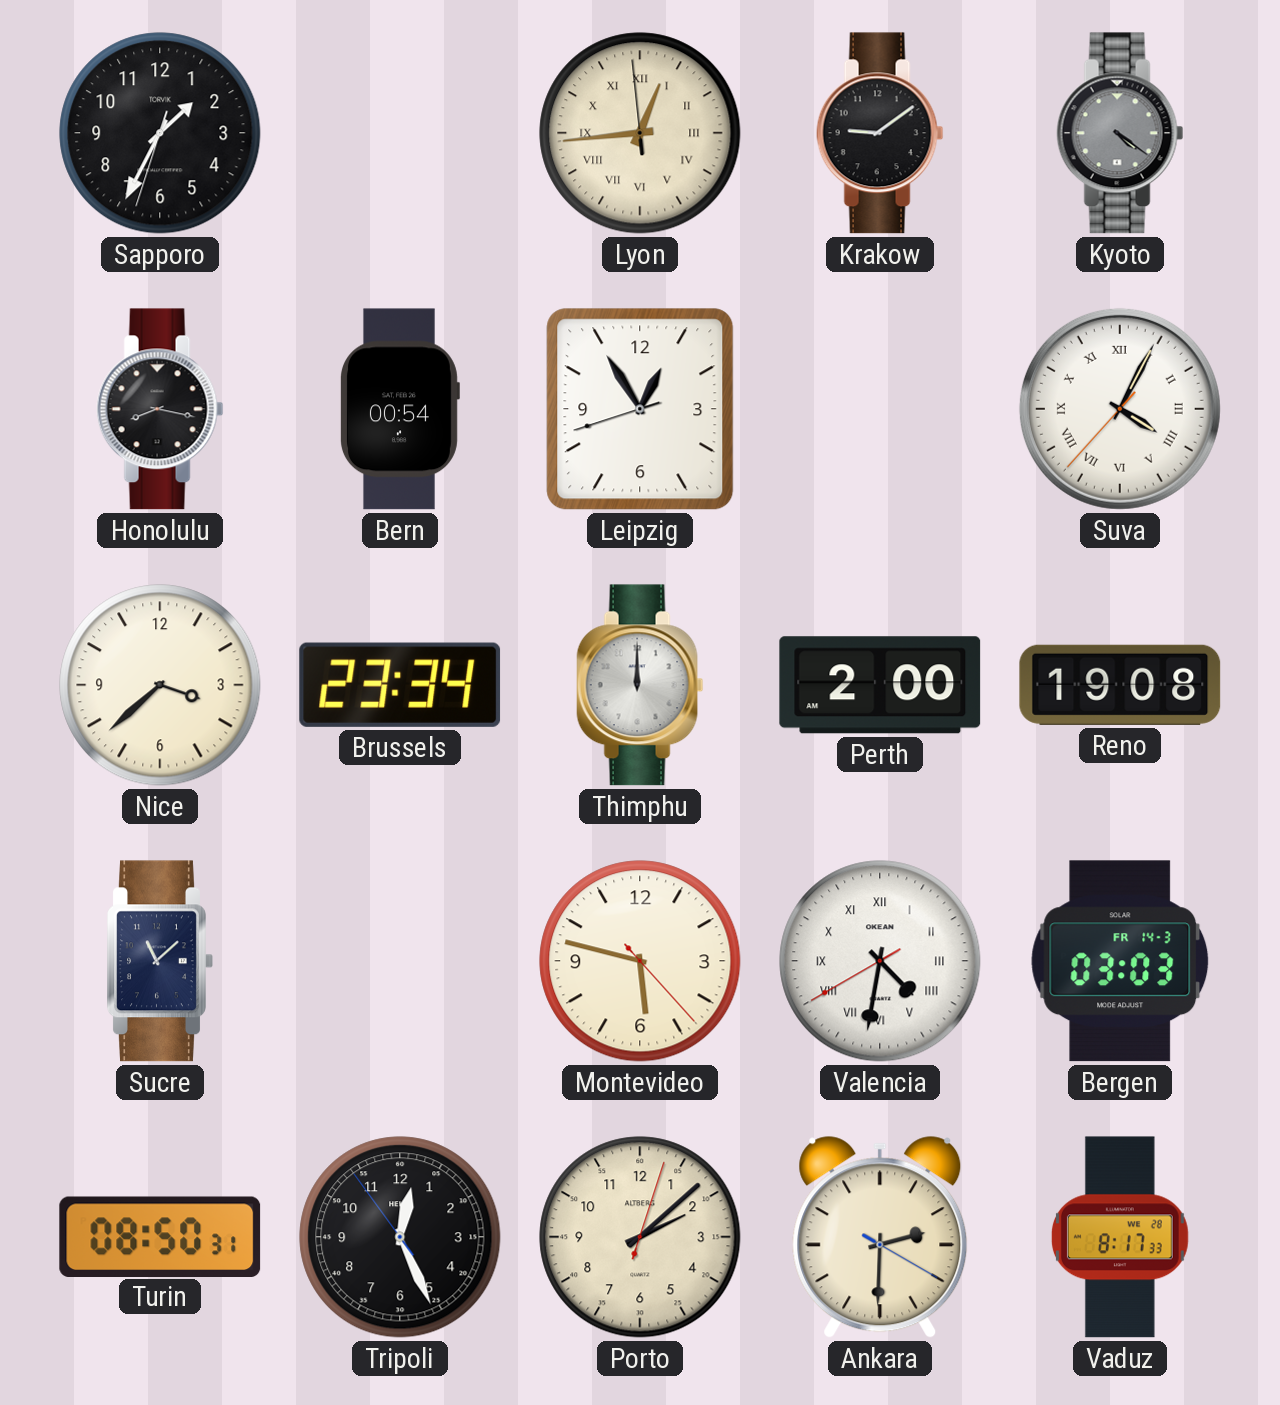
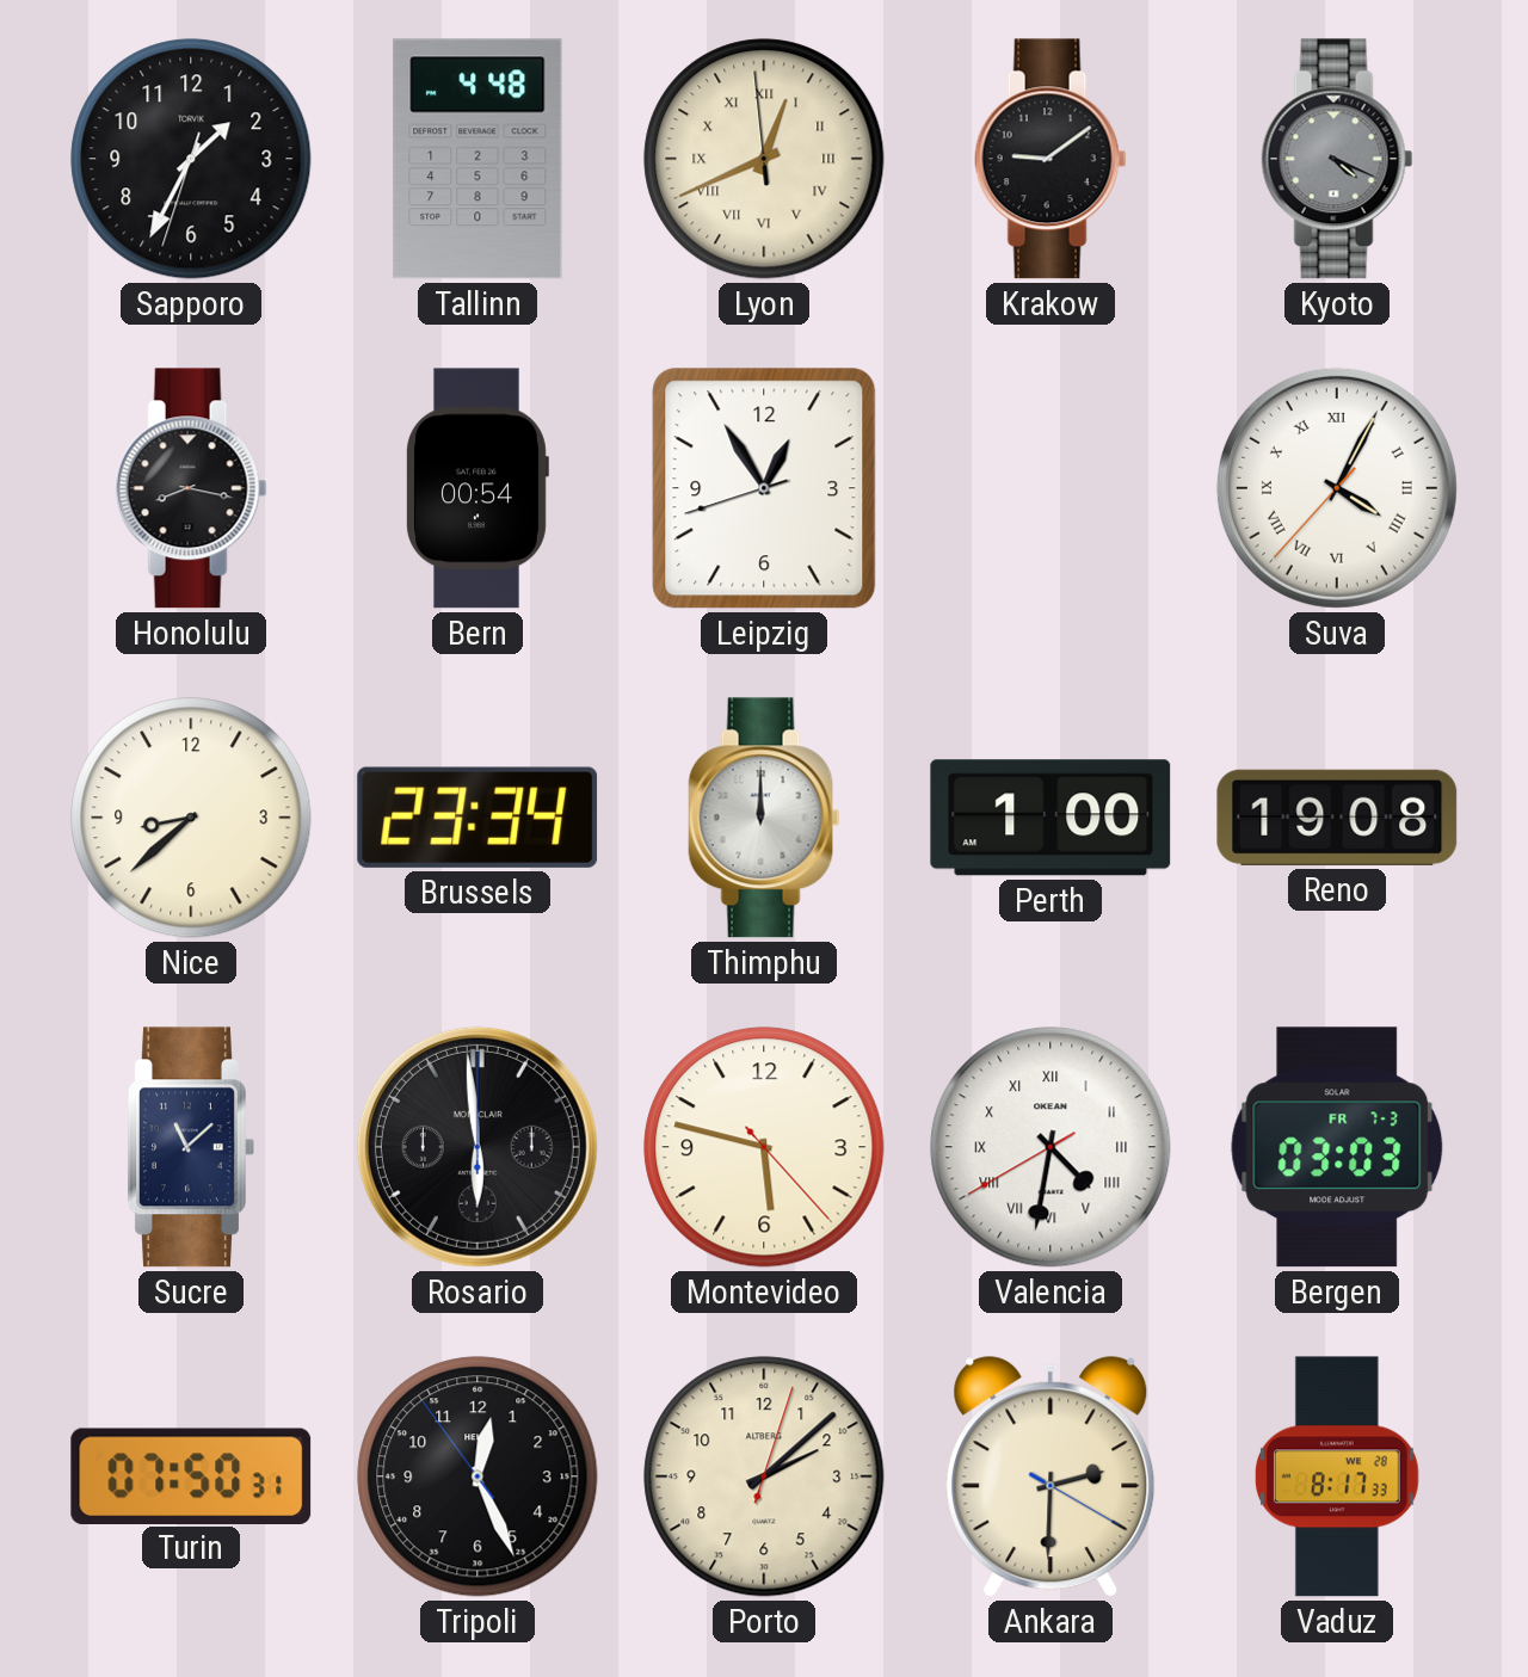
Tallinn: none -> 4:48 (478, 159)
Lyon: 12:43 -> 12:40 (764, 159)
Kyoto: 4:21 -> 4:19 (1337, 159)
Nice: 3:38 -> 8:38 (191, 818)
Perth: 2:00 -> 1:00 (1050, 818)
Rosario: none -> 5:59 (478, 1147)
Bergen date: FR 14-3 -> FR 7-3 (1337, 1147)
Turin: 08:50 -> 07:50 (191, 1475)
